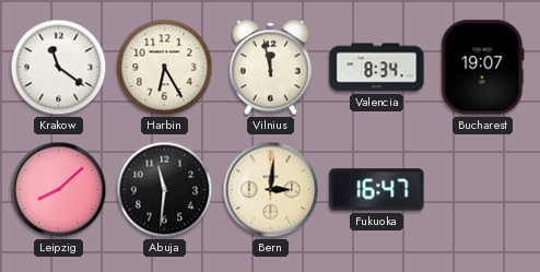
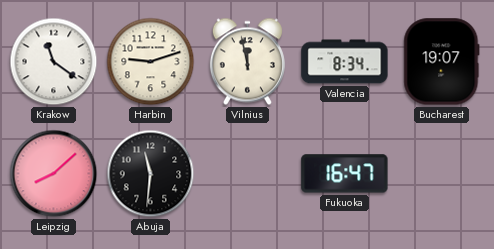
Harbin: 6:25 -> 9:12 (151, 62)
Bern: 3:01 -> none (271, 190)
